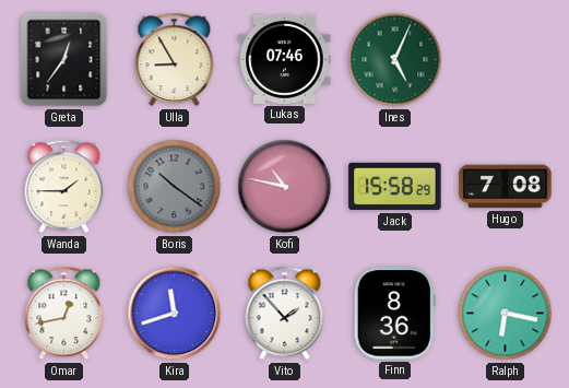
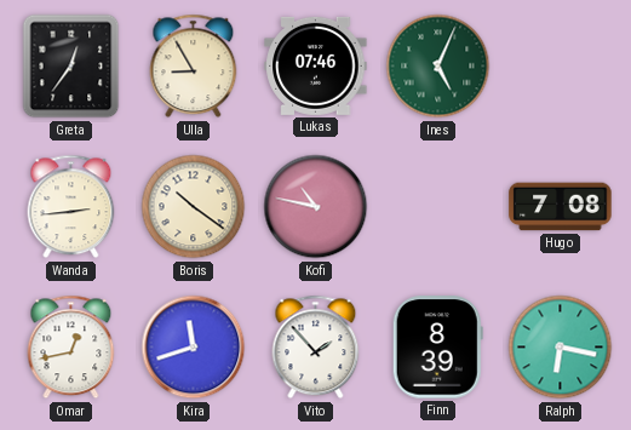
Wanda: 1:45 -> 2:44 (71, 207)
Boris dial: grey -> cream (194, 207)
Jack: 15:58 -> none (395, 187)
Finn: 8:36 -> 8:39 (437, 348)
